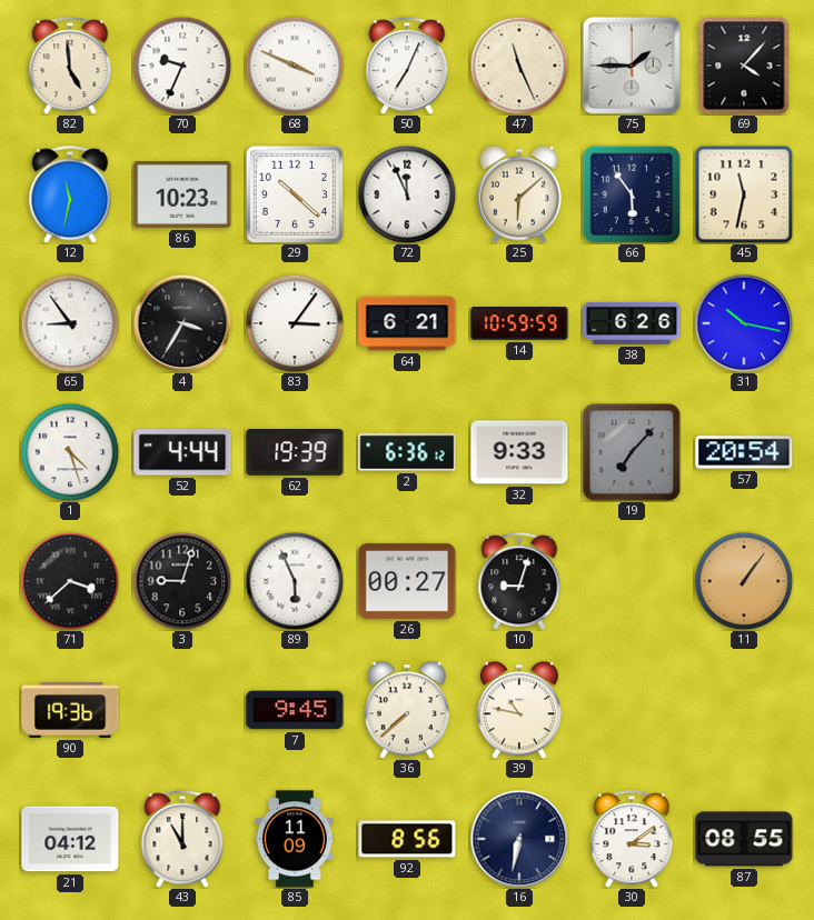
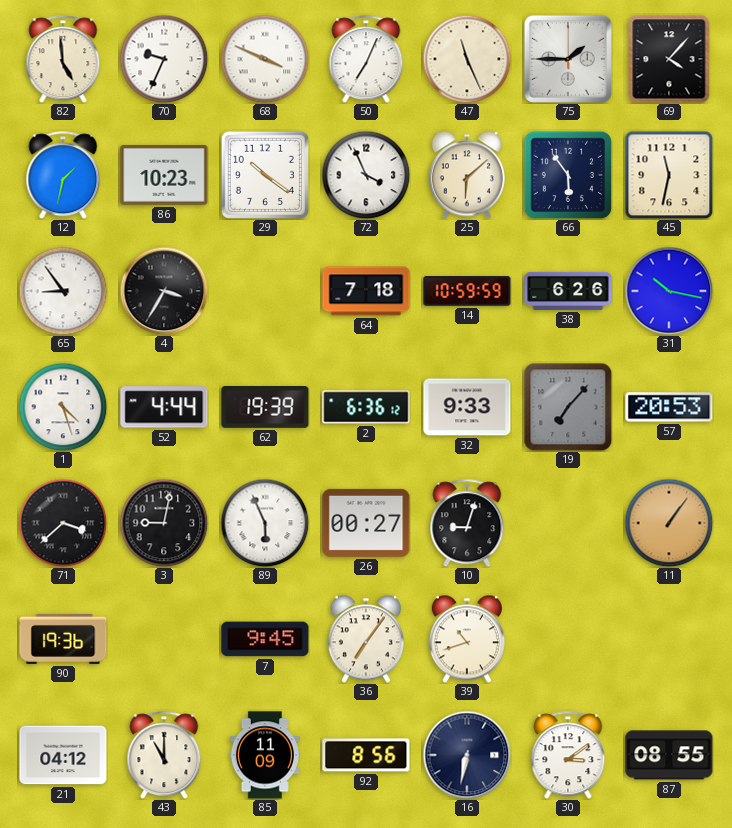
12: 11:32 -> 1:32 (63, 175)
29: 10:22 -> 10:21 (265, 175)
72: 11:56 -> 3:56 (366, 175)
83: 3:06 -> none (295, 323)
64: 6:21 -> 7:18 (366, 291)
57: 20:54 -> 20:53 (669, 407)
3: 9:03 -> 9:02 (164, 523)
36: 7:38 -> 7:06 (366, 639)
39: 10:47 -> 10:42 (467, 639)
